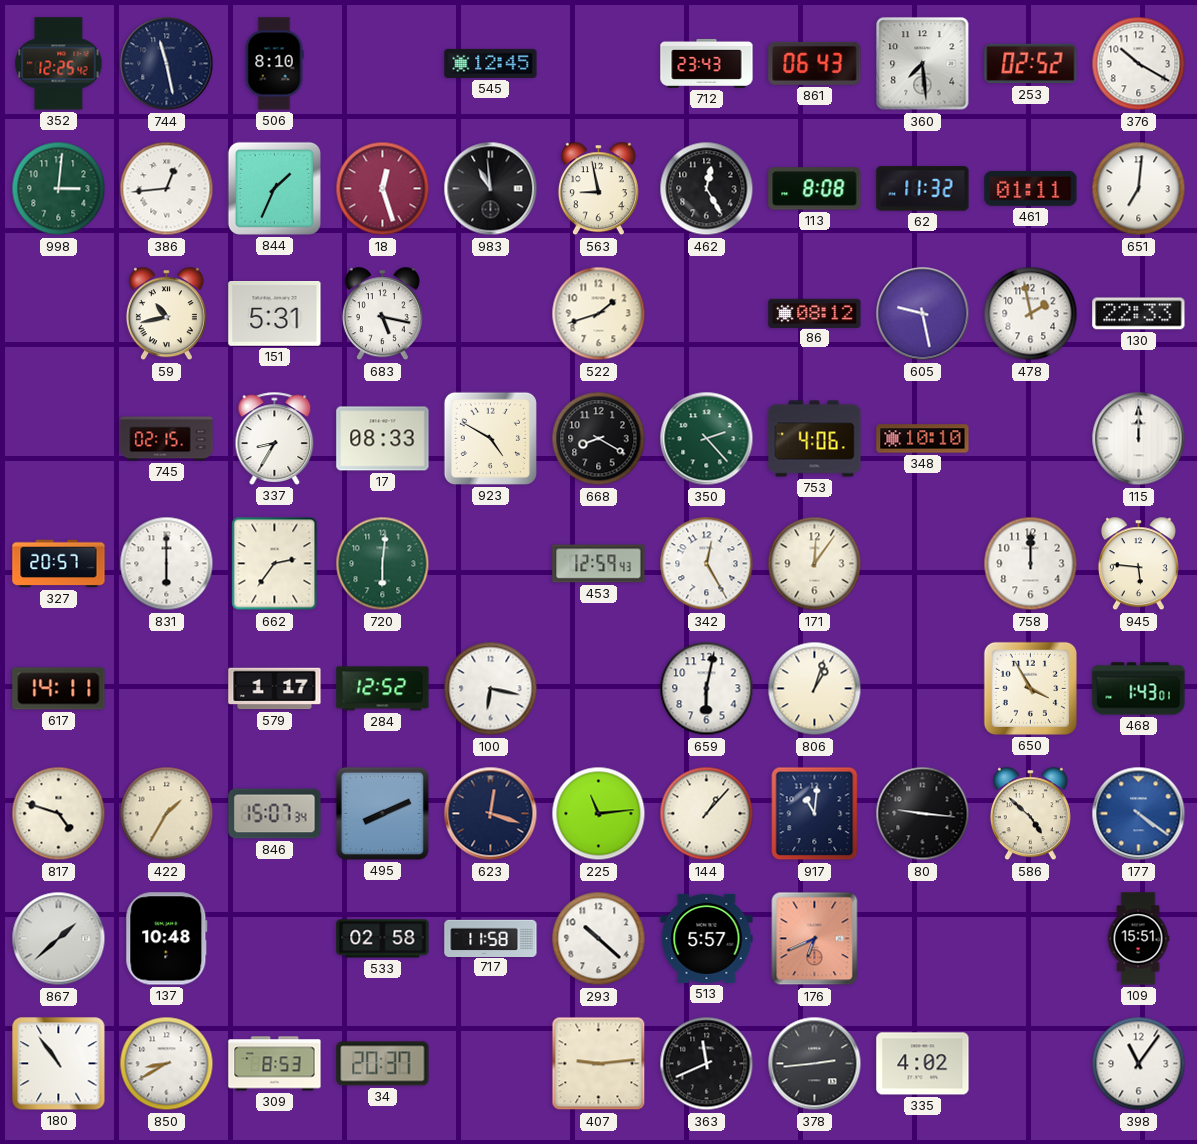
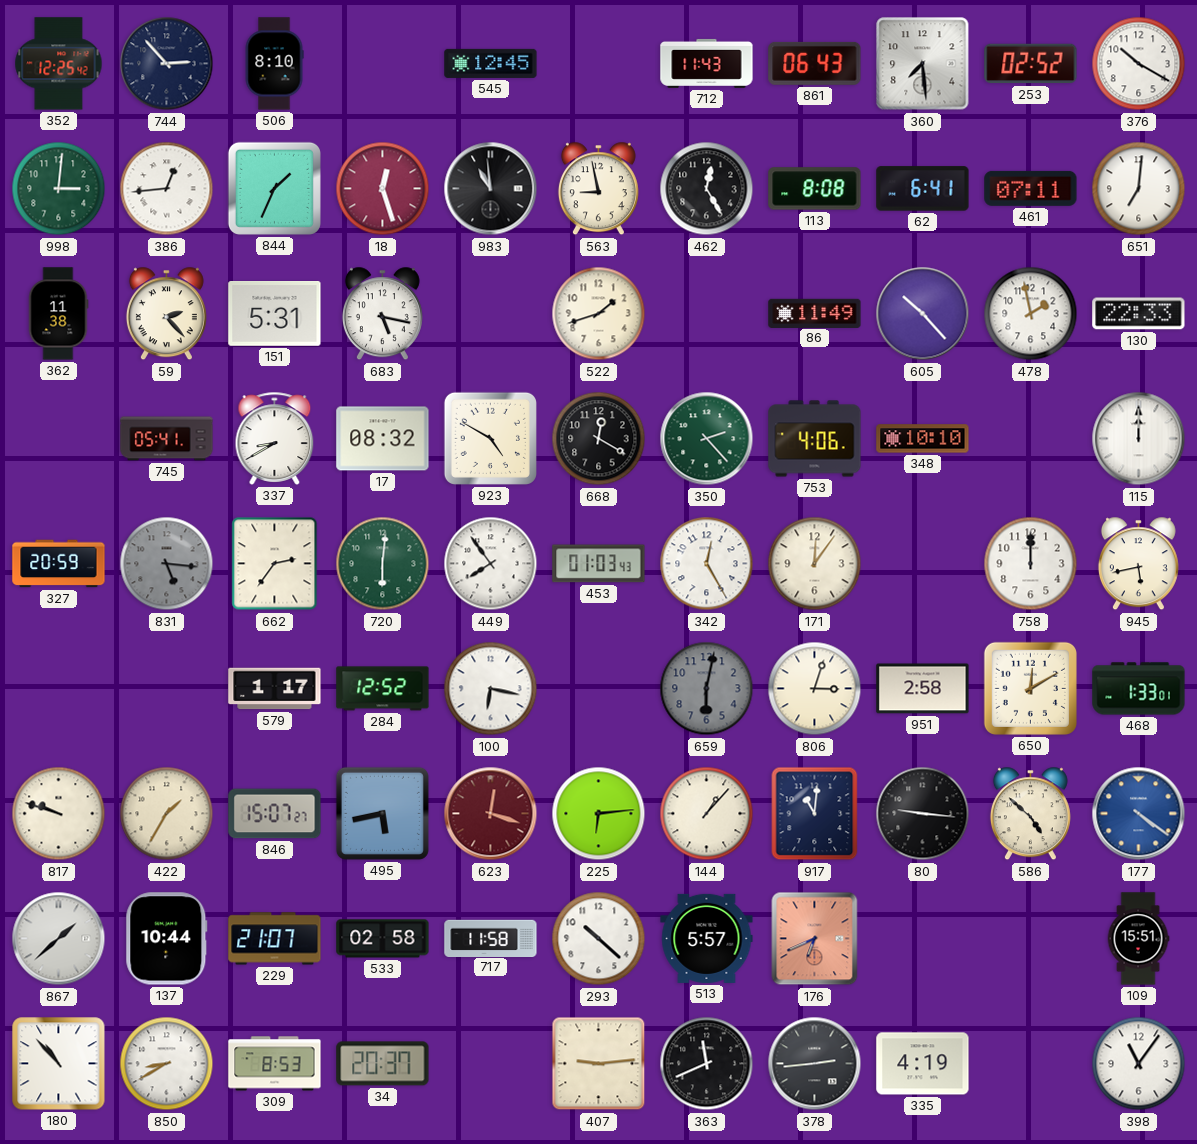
744: 11:28 -> 2:53 (167, 64)
712: 23:43 -> 11:43 (707, 63)
62: 11:32 -> 6:41 (923, 189)
461: 01:11 -> 07:11 (1031, 188)
362: none -> 11:38 (58, 314)
59: 10:43 -> 2:23 (166, 314)
86: 08:12 -> 11:49 (815, 313)
605: 9:28 -> 10:23 (923, 314)
745: 02:15 -> 05:41 (167, 439)
337: 8:35 -> 8:40 (275, 438)
17: 08:33 -> 08:32 (383, 439)
668: 8:20 -> 12:20 (599, 439)
327: 20:57 -> 20:59 (59, 564)
831: 6:00 -> 5:16 (167, 564)
831 dial: white -> grey (167, 564)
449: none -> 7:54 (491, 564)
453: 12:59 -> 01:03 (599, 564)
945: 5:46 -> 5:43 (1138, 564)
617: 14:11 -> none (59, 689)
659 dial: white -> grey (707, 689)
806: 1:03 -> 3:03 (815, 689)
951: none -> 2:58 (923, 689)
650: 3:55 -> 12:10 (1030, 688)
468: 1:43 -> 1:33 (1139, 689)
817: 4:48 -> 9:48 (59, 814)
846: 15:07:34 -> 15:07:27 (275, 814)
495: 8:11 -> 5:43 (382, 813)
623 dial: navy -> burgundy (491, 814)
225: 11:14 -> 6:14 (599, 814)
137: 10:48 -> 10:44 (167, 939)
229: none -> 21:07 (275, 939)
180: 10:54 -> 10:53 (59, 1064)
335: 4:02 -> 4:19 (923, 1064)
